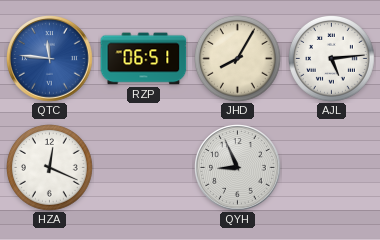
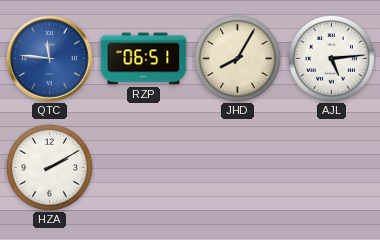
HZA: 12:19 -> 2:10 (50, 168)
QYH: 8:56 -> none (238, 168)
